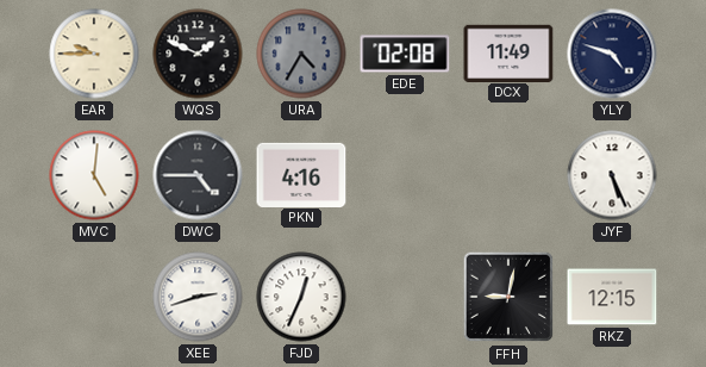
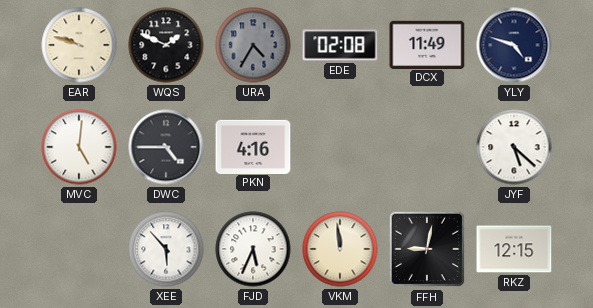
EAR: 9:45 -> 9:48 (79, 45)
JYF: 5:26 -> 5:22 (514, 147)
XEE: 2:42 -> 5:53 (166, 249)
FJD: 12:34 -> 5:34 (253, 249)
VKM: none -> 11:59 (340, 249)
